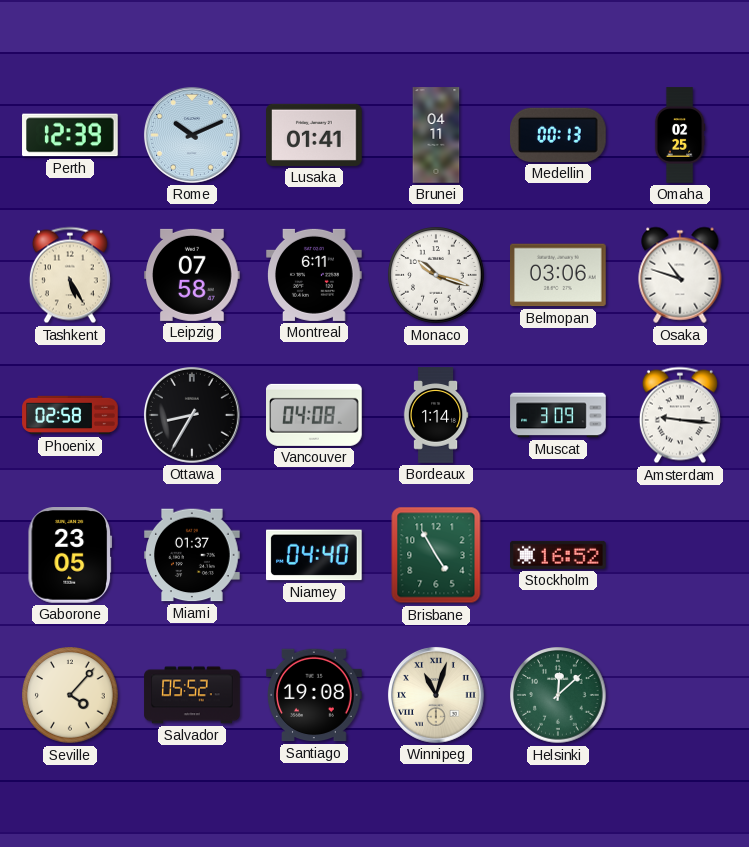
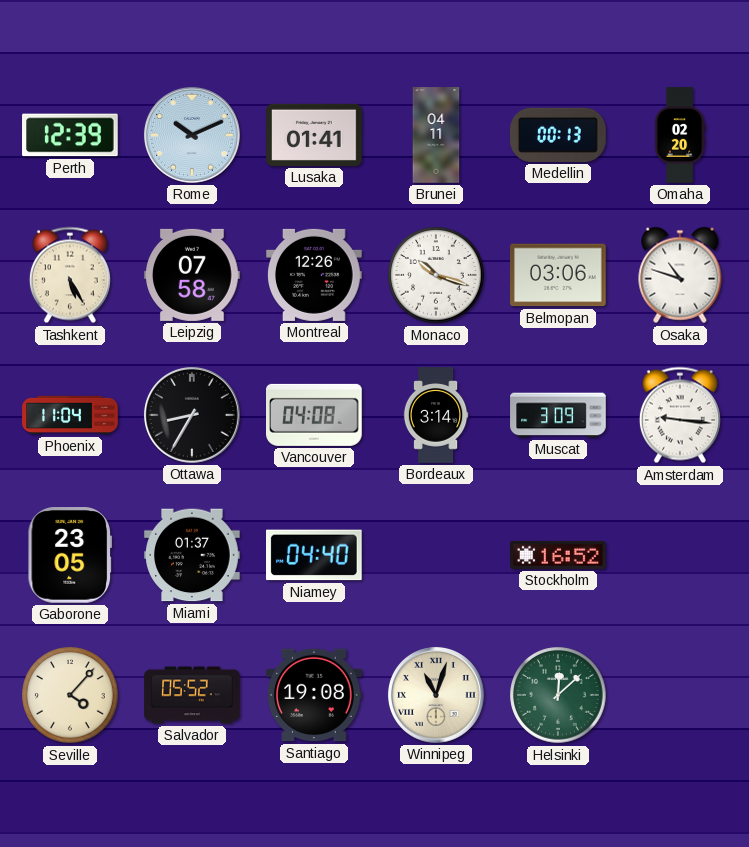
Omaha: 02:25 -> 02:20 (680, 135)
Montreal: 6:11 -> 12:26 (314, 275)
Phoenix: 02:58 -> 11:04 (70, 415)
Bordeaux: 1:14 -> 3:14 (436, 415)
Brisbane: 4:55 -> none (436, 555)
